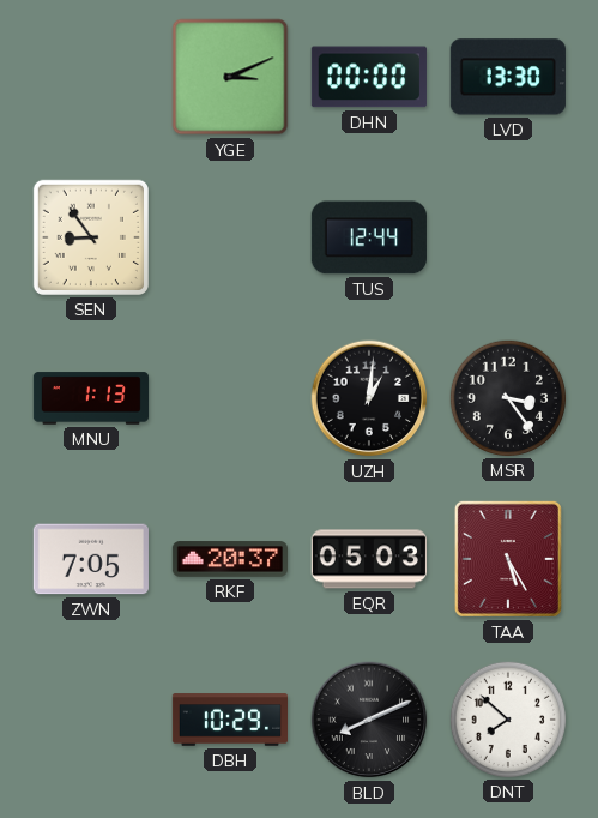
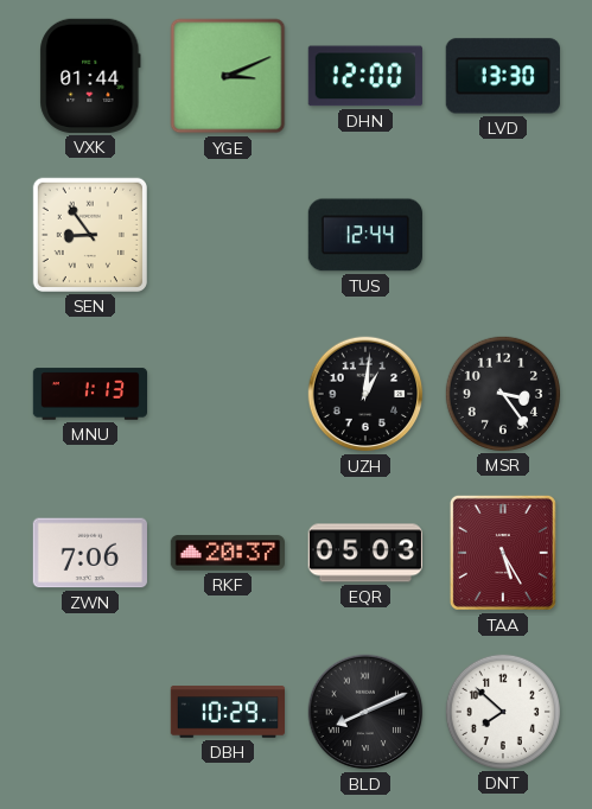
VXK: none -> 01:44 (90, 76)
DHN: 00:00 -> 12:00 (365, 76)
ZWN: 7:05 -> 7:06 (89, 553)
